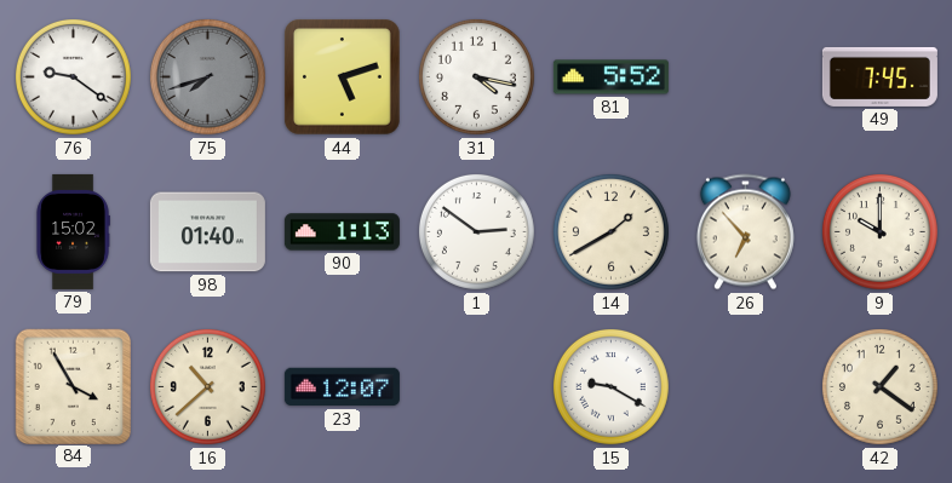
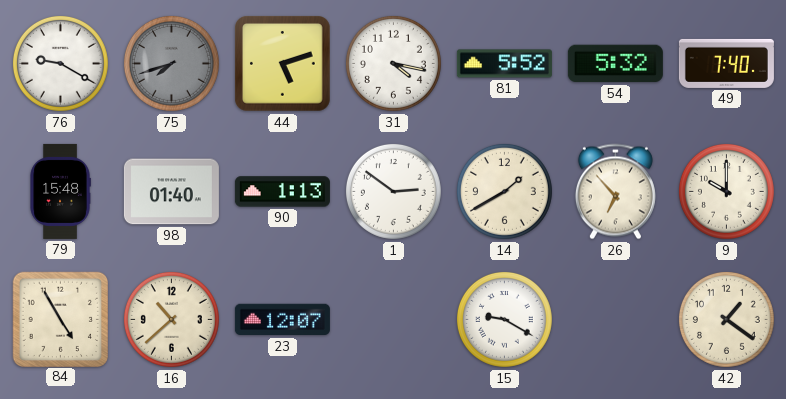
76: 9:21 -> 9:20 (60, 63)
54: none -> 5:32 (615, 64)
49: 7:45 -> 7:40 (726, 63)
79: 15:02 -> 15:48 (60, 191)
84: 3:55 -> 4:55 (60, 319)
